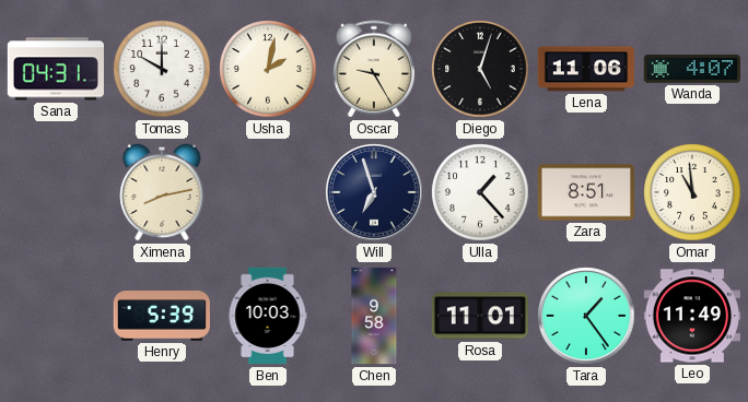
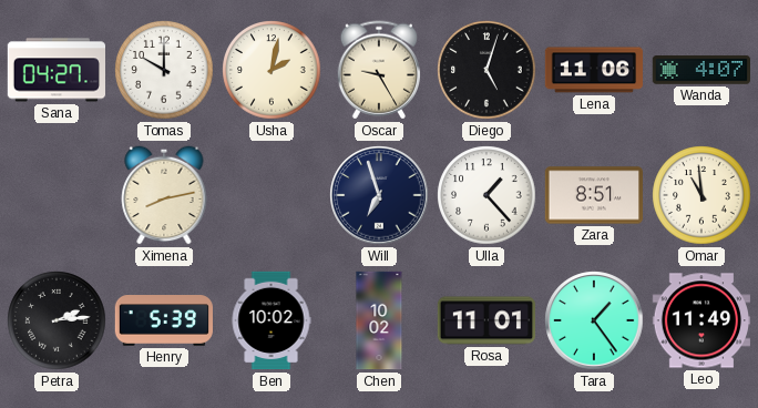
Sana: 04:31 -> 04:27 (55, 70)
Petra: none -> 2:14 (57, 320)
Ben: 10:03 -> 10:02 (272, 320)
Chen: 9:58 -> 10:02 (379, 320)
